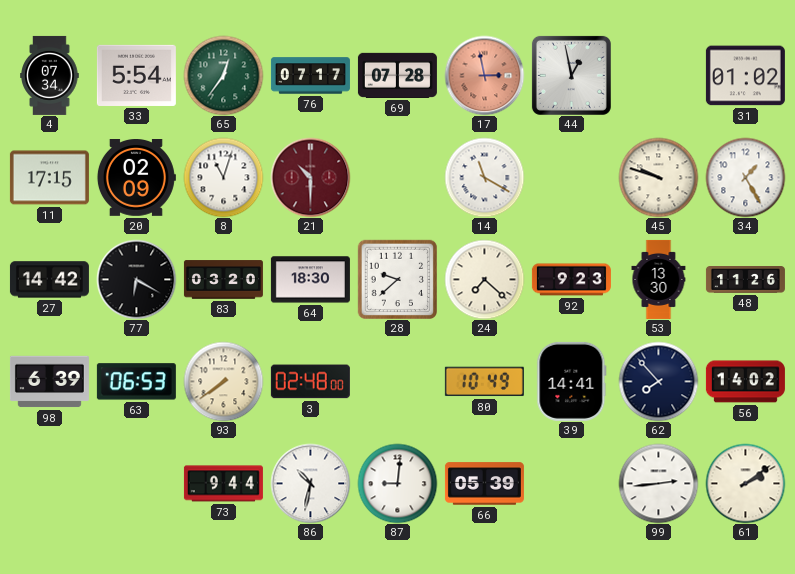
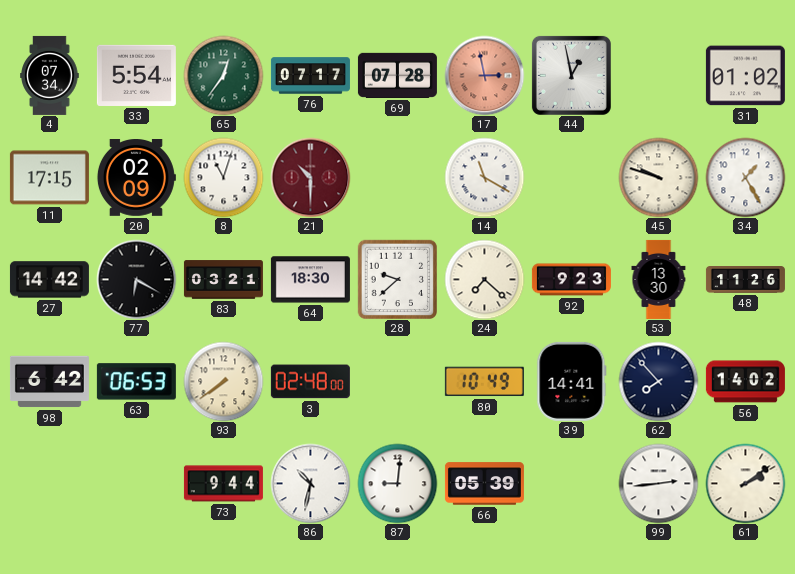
83: 03:20 -> 03:21 (223, 280)
98: 6:39 -> 6:42 (49, 382)
